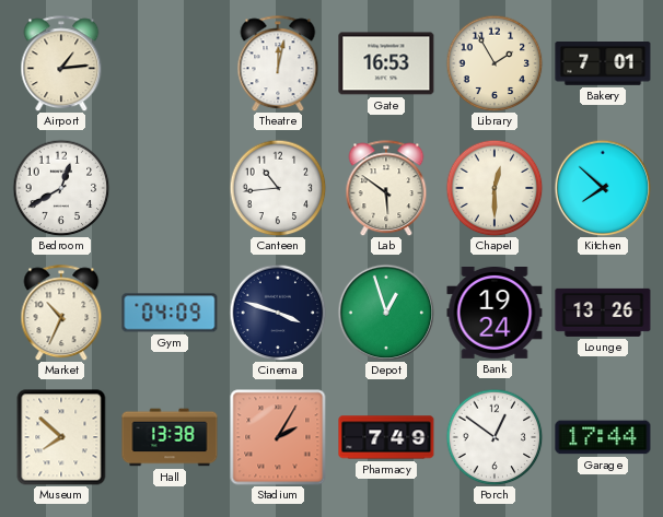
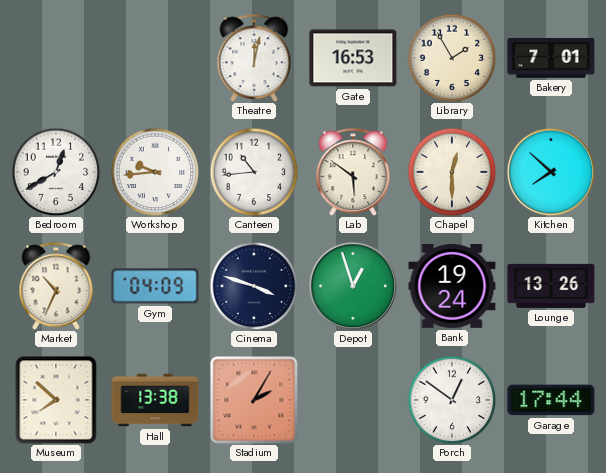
Airport: 1:14 -> none (61, 63)
Workshop: none -> 9:44 (155, 172)
Pharmacy: 7:49 -> none (386, 437)
